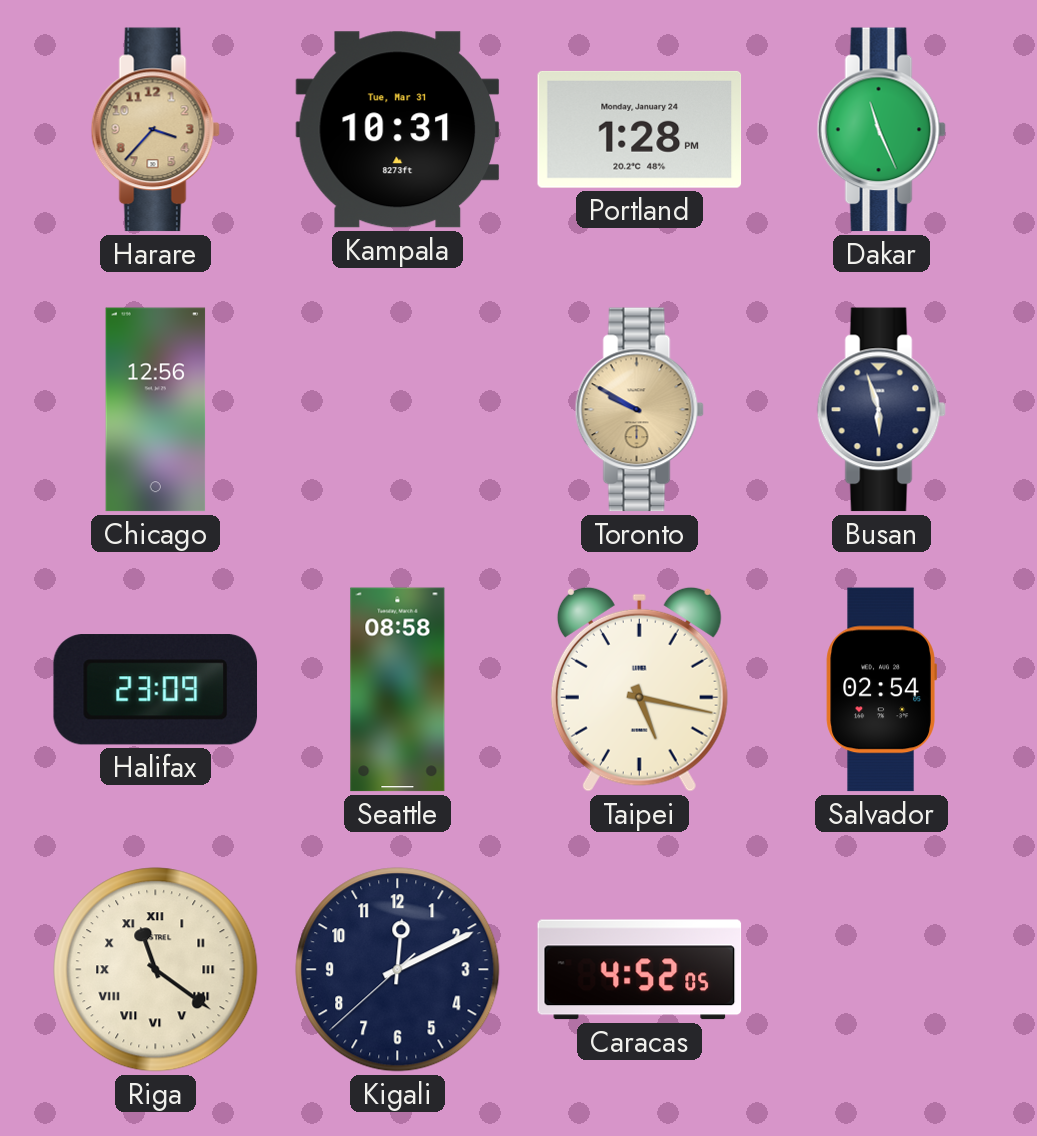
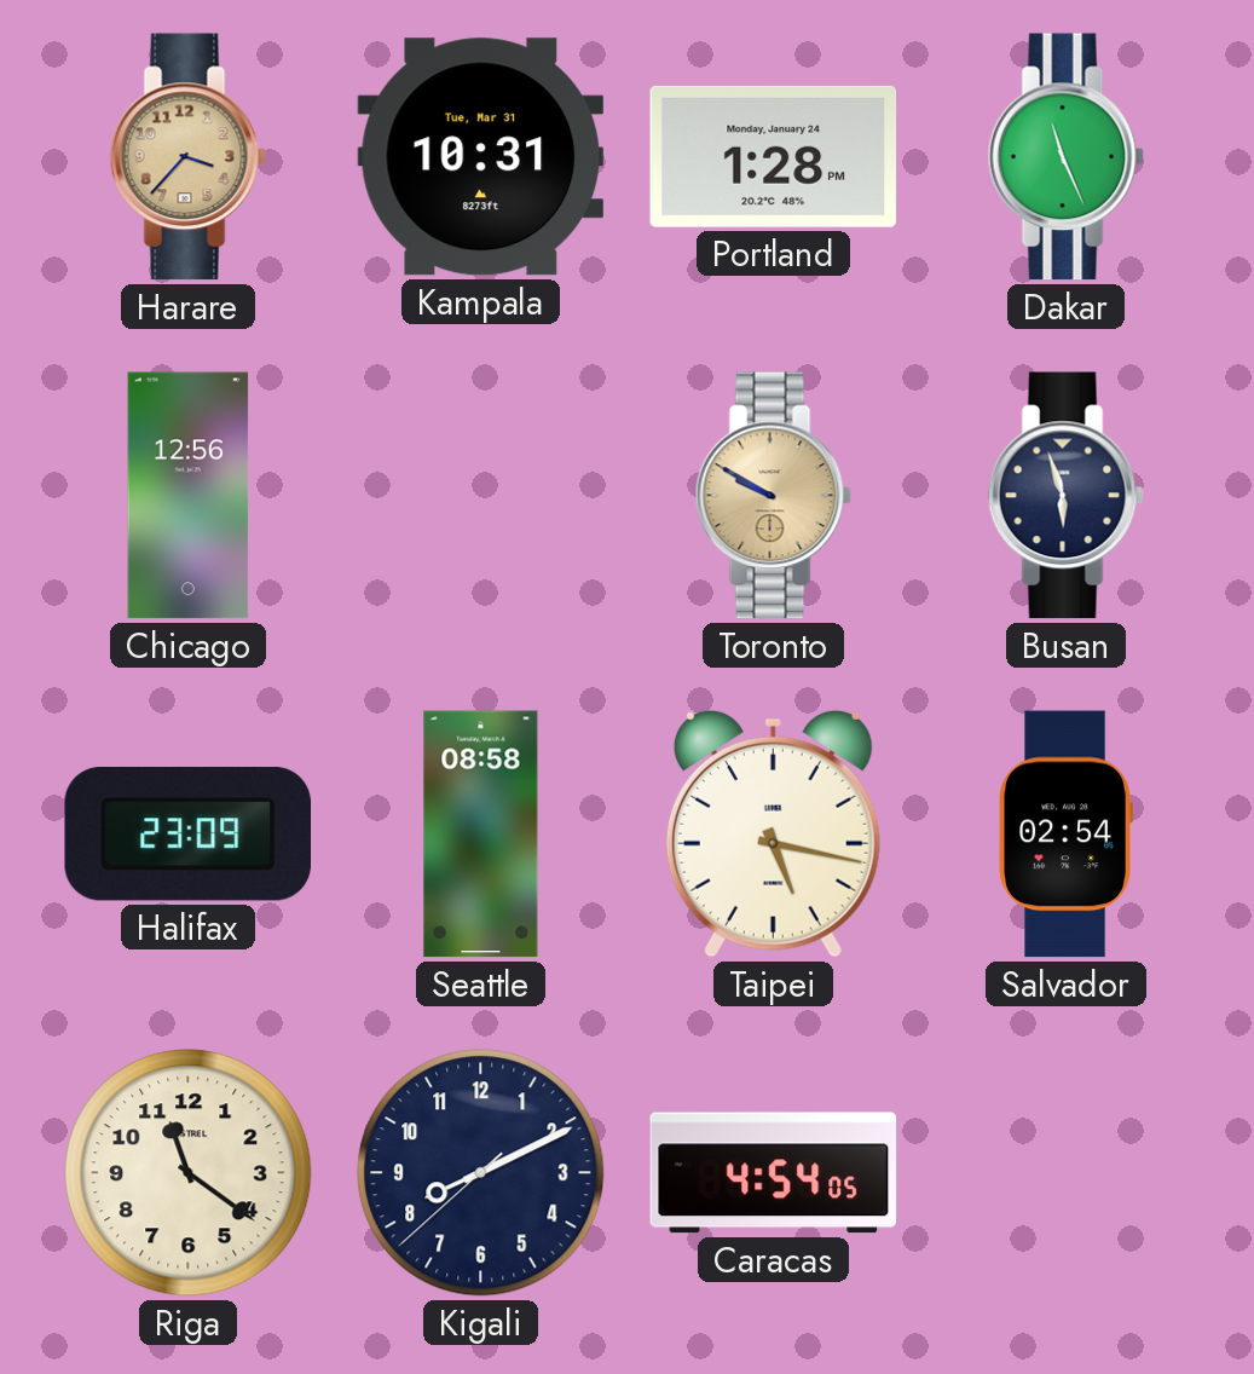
Riga numerals: Roman -> Arabic (189, 1173)
Kigali: 12:10 -> 8:10 (481, 1173)
Caracas: 4:52 -> 4:54 (774, 1173)
